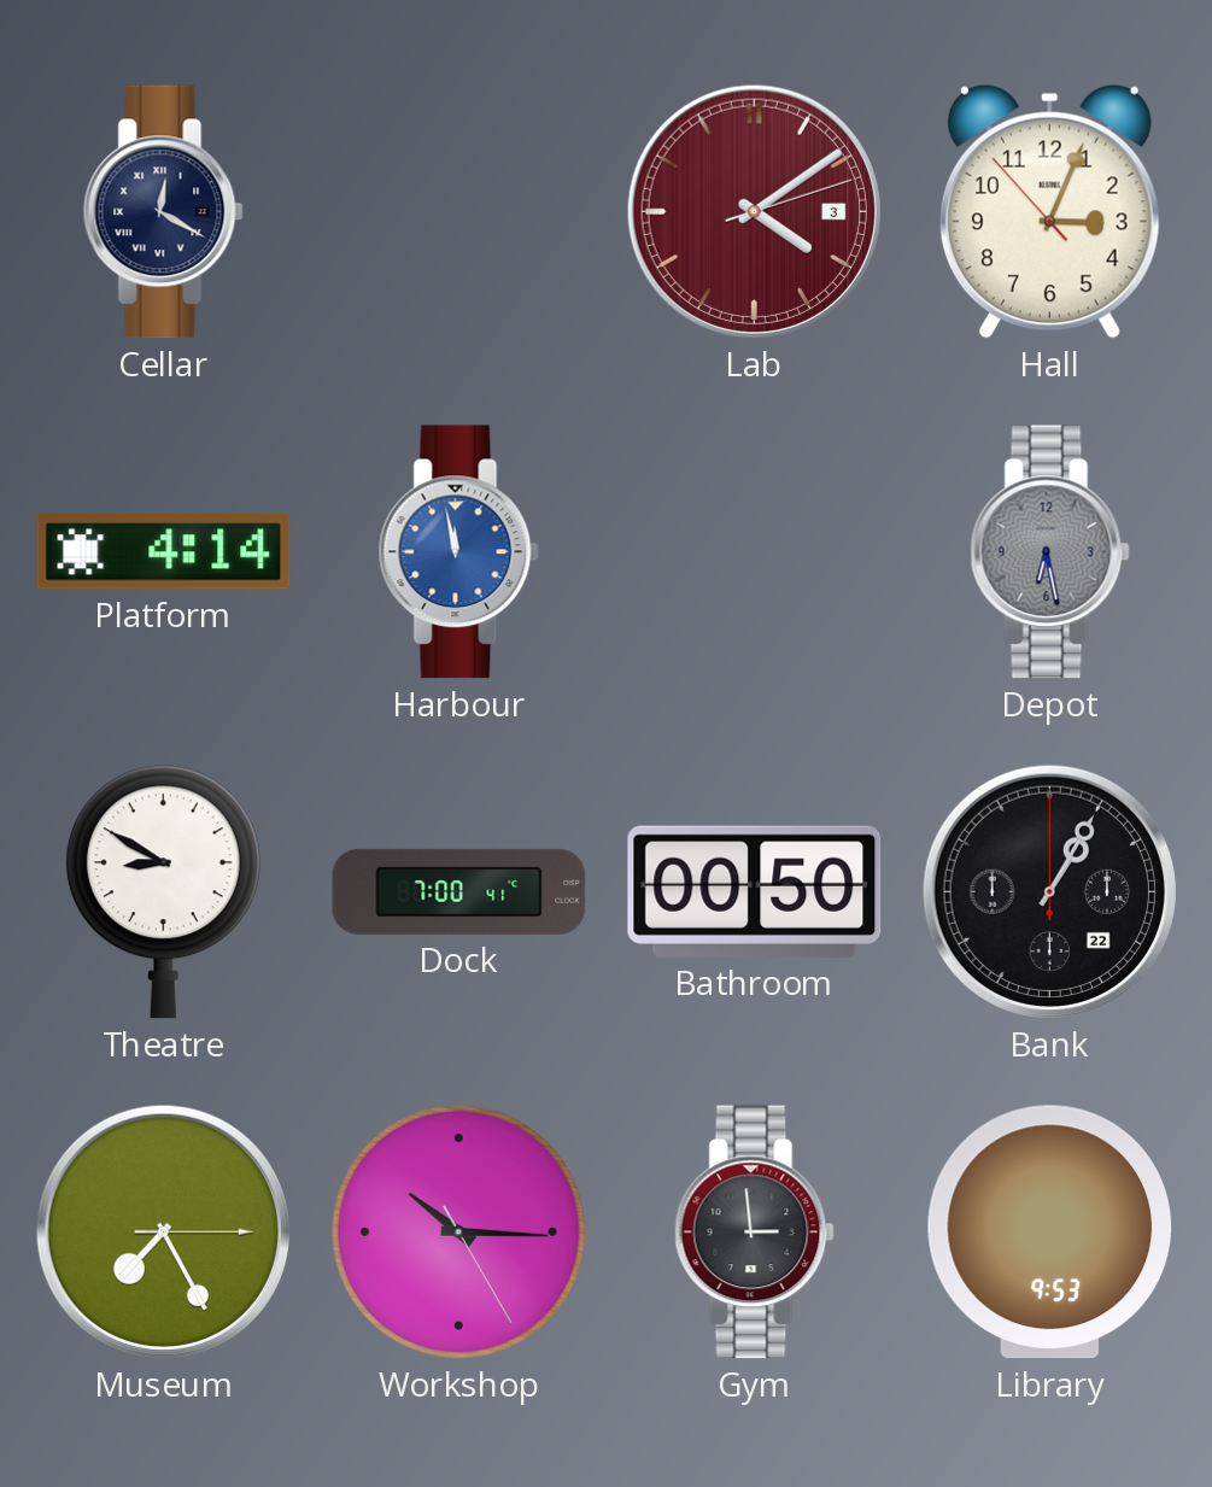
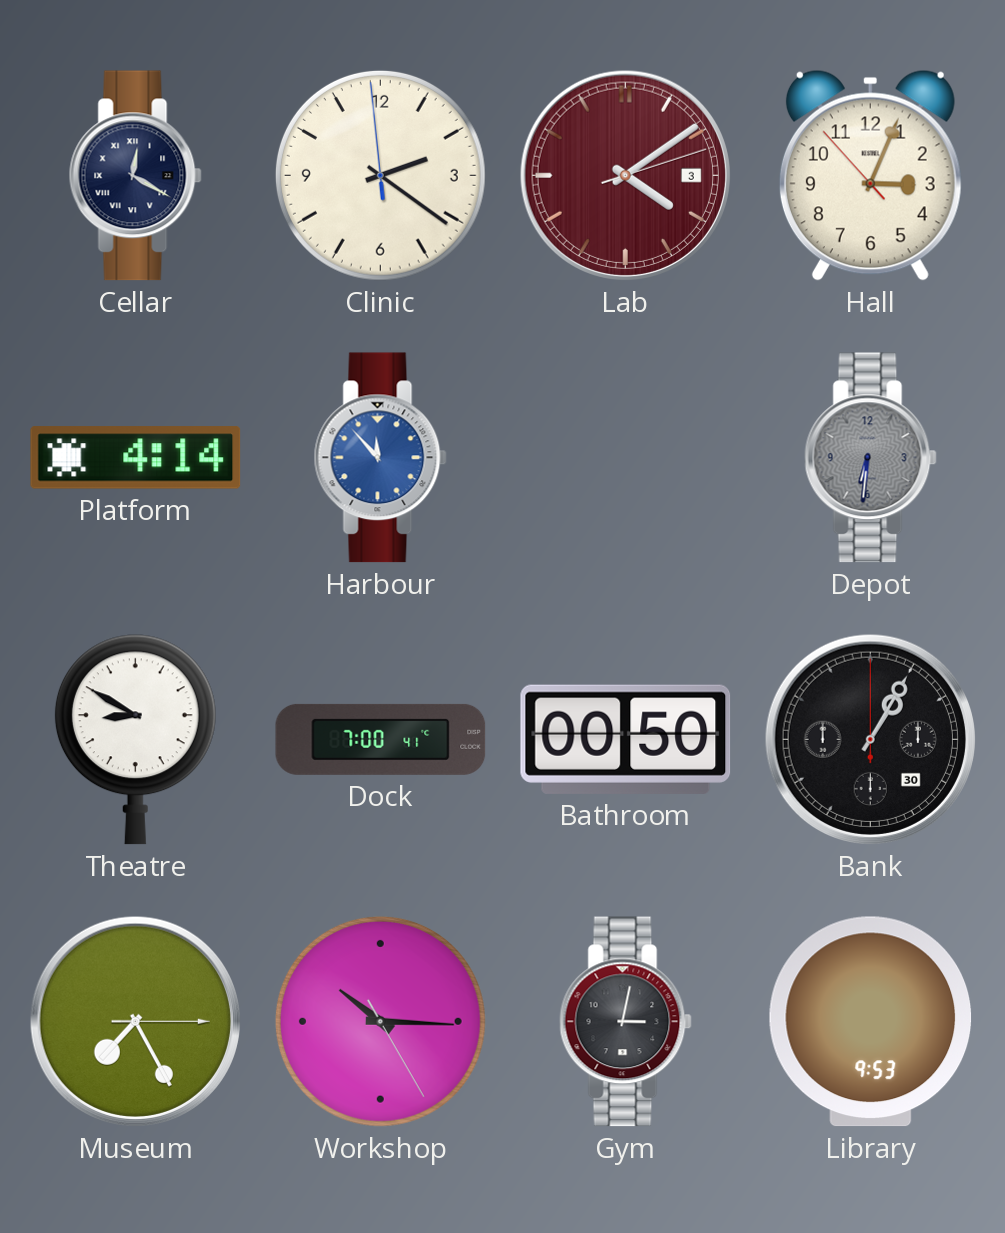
Clinic: none -> 2:20 (380, 175)
Harbour: 11:58 -> 11:53 (380, 458)
Depot: 6:28 -> 6:31 (870, 458)
Bank date: 22 -> 30 (870, 739)
Gym: 2:59 -> 3:02 (625, 1022)
